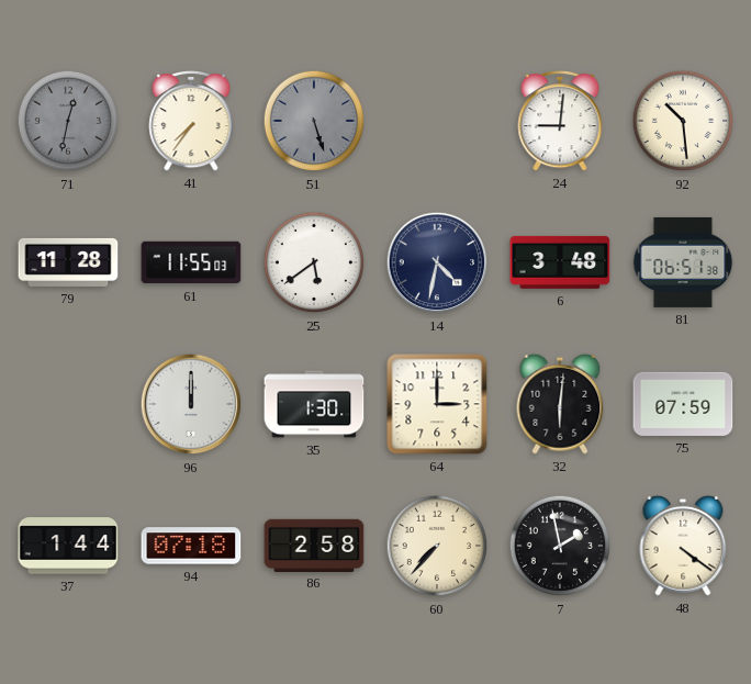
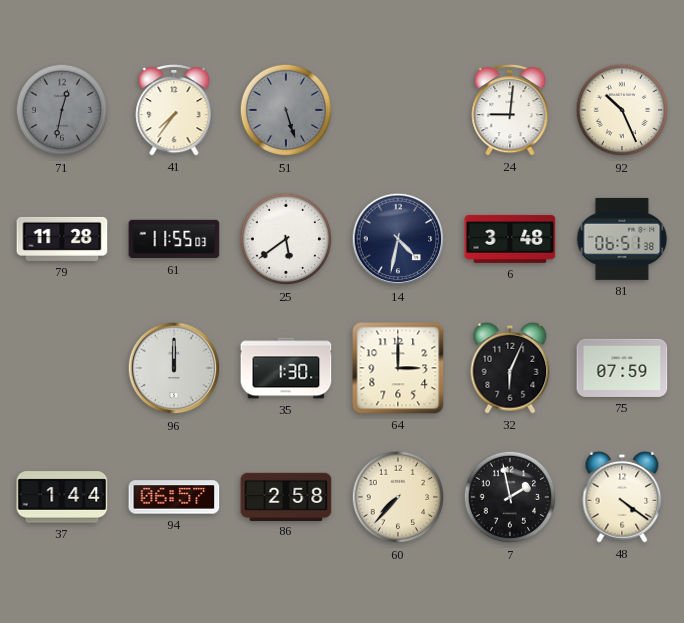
92: 10:29 -> 10:26 (622, 110)
32: 6:01 -> 6:04 (510, 368)
94: 07:18 -> 06:57 (174, 497)
